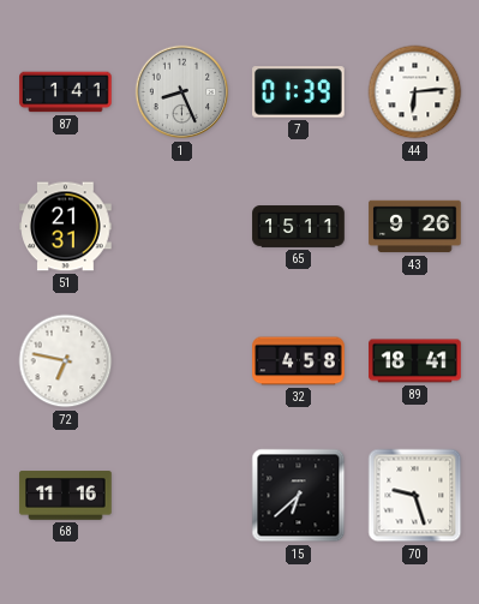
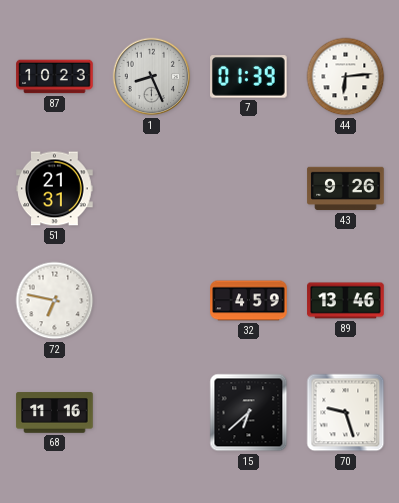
87: 1:41 -> 10:23 (55, 77)
65: 15:11 -> none (299, 227)
32: 4:58 -> 4:59 (249, 301)
89: 18:41 -> 13:46 (346, 301)
